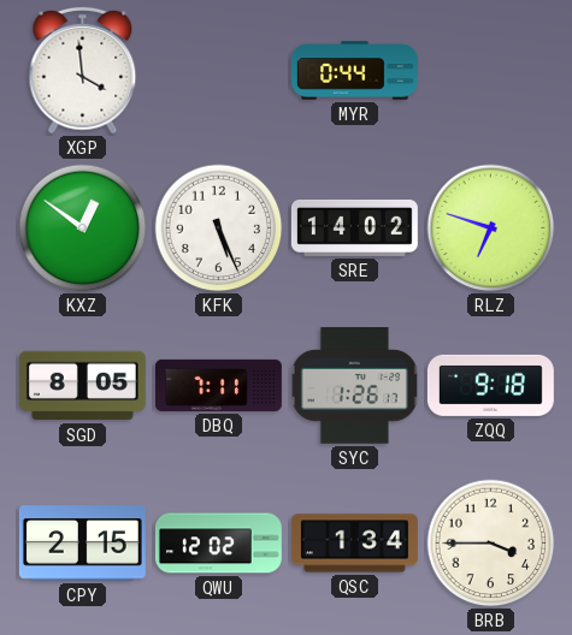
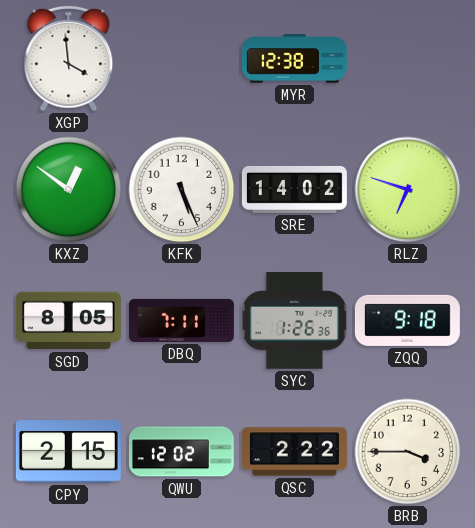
MYR: 0:44 -> 12:38 (294, 59)
SYC: 1:26:17 -> 1:26:36 (294, 321)
QSC: 1:34 -> 2:22 (294, 452)
